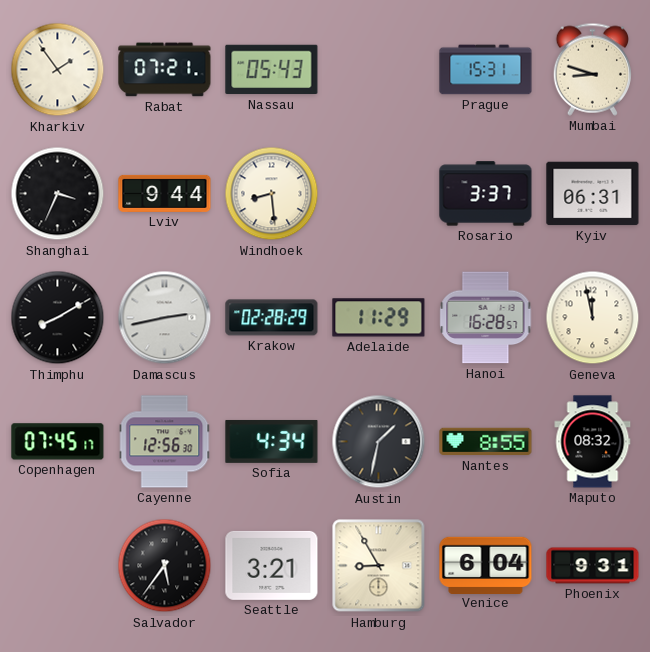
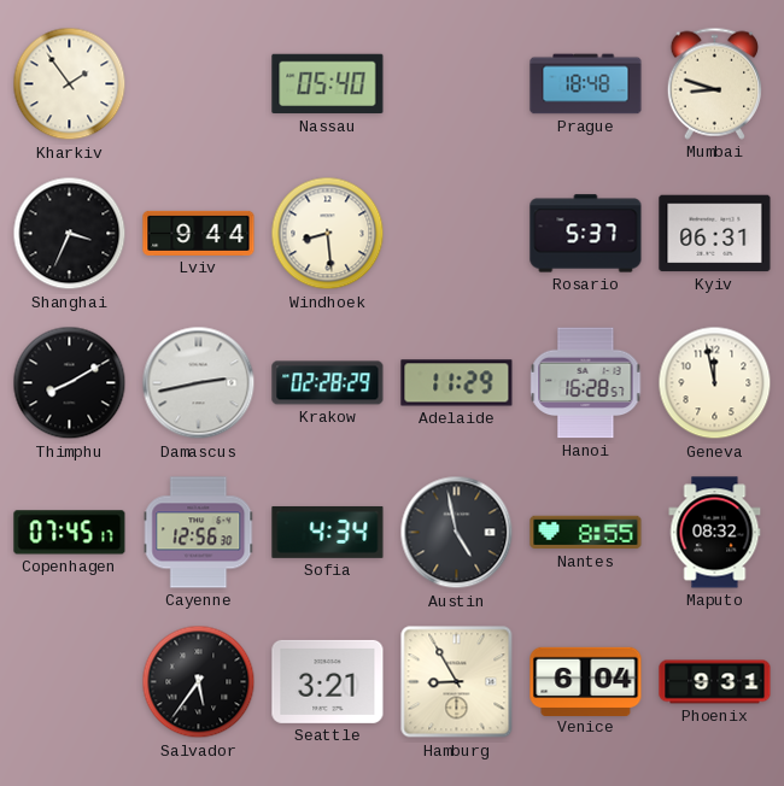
Rabat: 07:21 -> none (165, 70)
Nassau: 05:43 -> 05:40 (328, 84)
Prague: 15:31 -> 18:48 (586, 84)
Rosario: 3:37 -> 5:37 (586, 234)
Austin: 1:32 -> 4:58 (457, 533)
